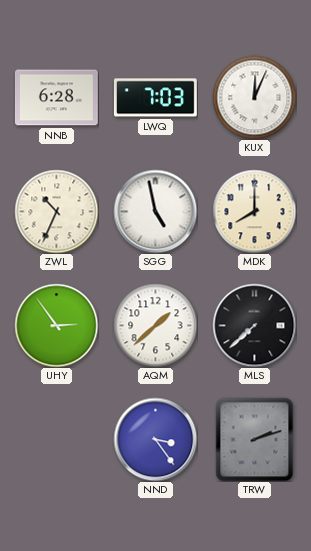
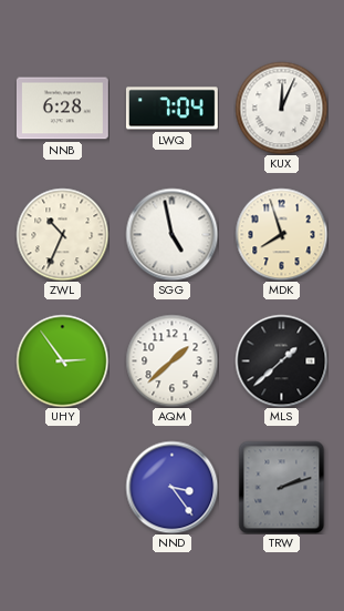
LWQ: 7:03 -> 7:04 (171, 109)
MDK: 8:00 -> 7:57 (281, 234)
MLS: 7:38 -> 1:38 (281, 360)
